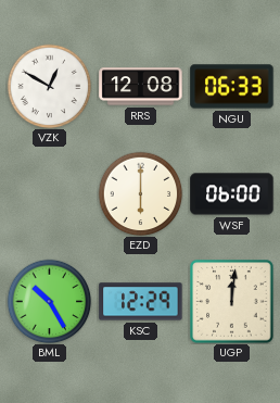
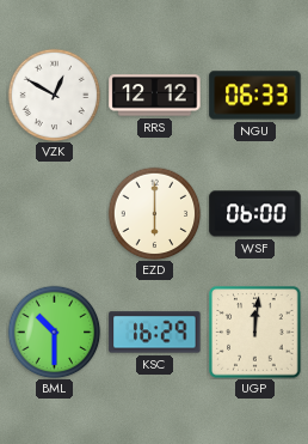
RRS: 12:08 -> 12:12 (155, 96)
BML: 10:25 -> 10:30 (54, 332)
KSC: 12:29 -> 16:29 (155, 333)
